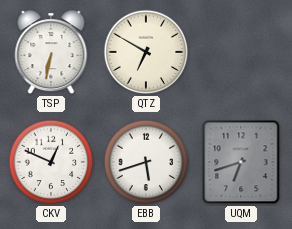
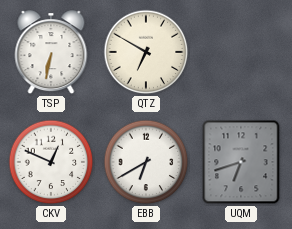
EBB: 5:42 -> 6:40 (146, 162)
